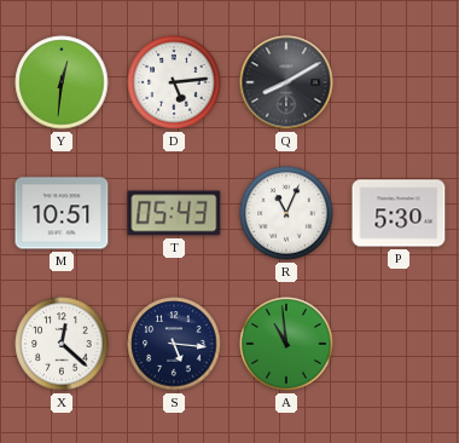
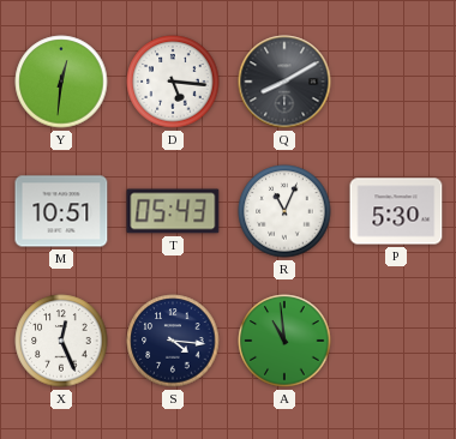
D: 5:14 -> 5:16 (173, 82)
X: 12:22 -> 12:26 (61, 341)
S: 5:16 -> 4:16 (173, 341)
